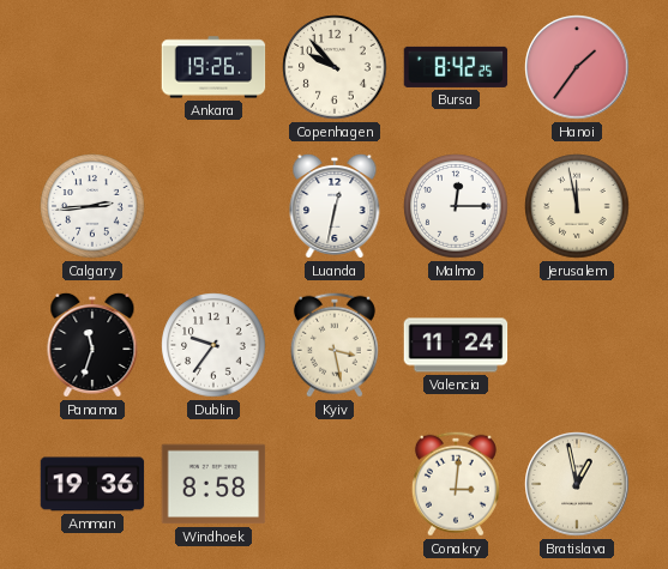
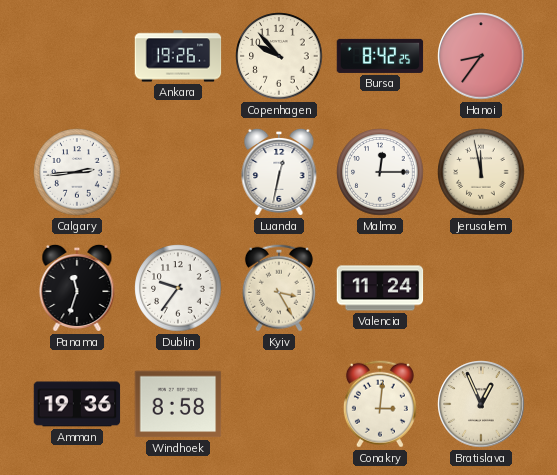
Hanoi: 1:36 -> 8:36 (481, 56)
Kyiv: 3:28 -> 3:25 (279, 288)
Bratislava: 12:58 -> 12:56 (481, 404)
